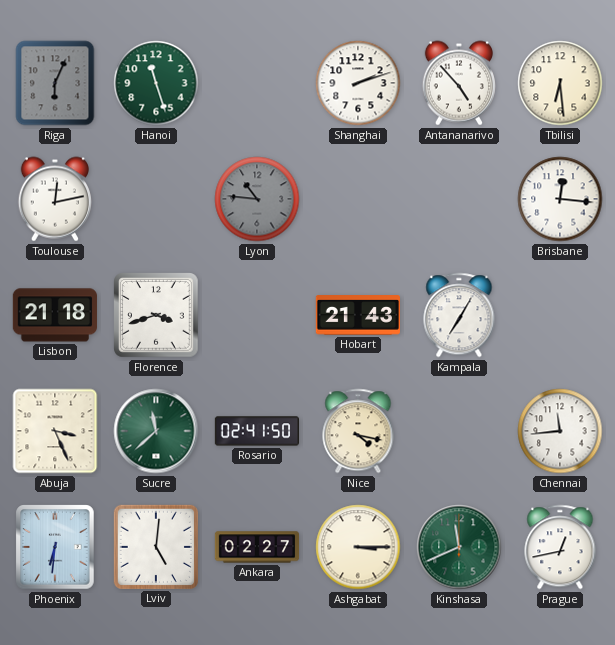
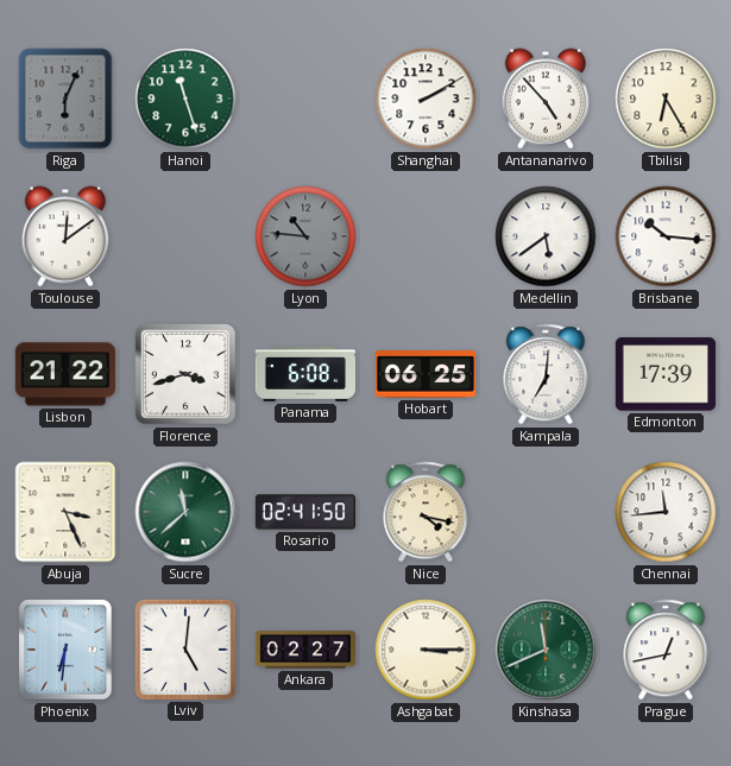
Shanghai: 2:12 -> 2:10 (426, 99)
Tbilisi: 6:29 -> 6:25 (666, 99)
Toulouse: 12:13 -> 12:09 (65, 236)
Medellin: none -> 5:39 (546, 236)
Brisbane: 12:16 -> 10:16 (666, 236)
Lisbon: 21:18 -> 21:22 (65, 374)
Panama: none -> 6:08 (304, 374)
Hobart: 21:43 -> 06:25 (424, 374)
Kampala: 7:05 -> 7:01 (546, 374)
Edmonton: none -> 17:39 (664, 374)
